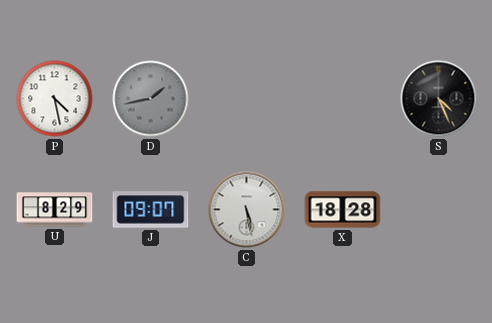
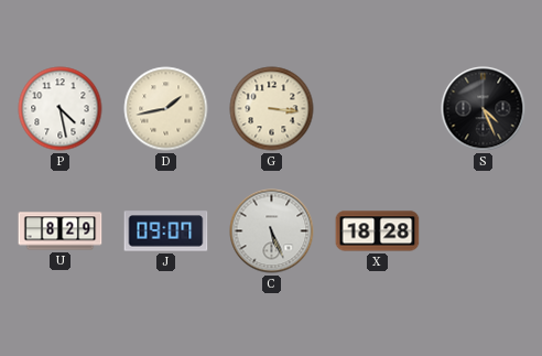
D dial: grey -> cream (166, 109)
G: none -> 3:16 (272, 109)
C: 5:28 -> 5:26 (272, 231)
